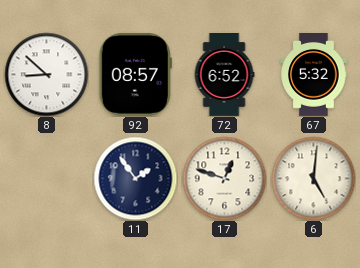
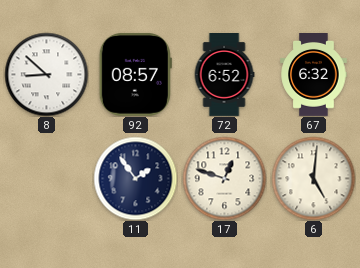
67: 5:32 -> 6:32 (314, 75)
